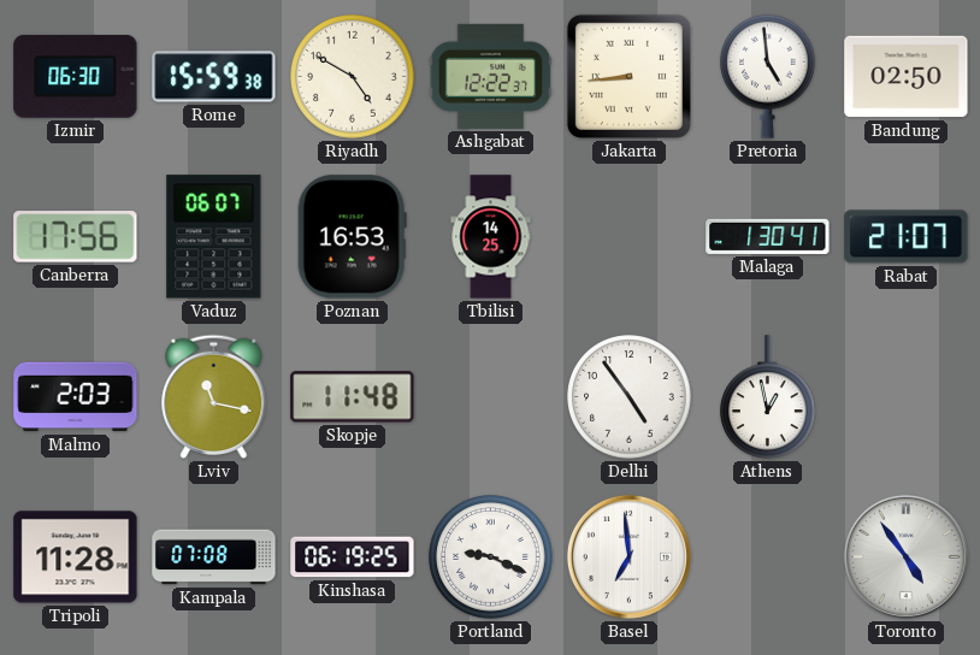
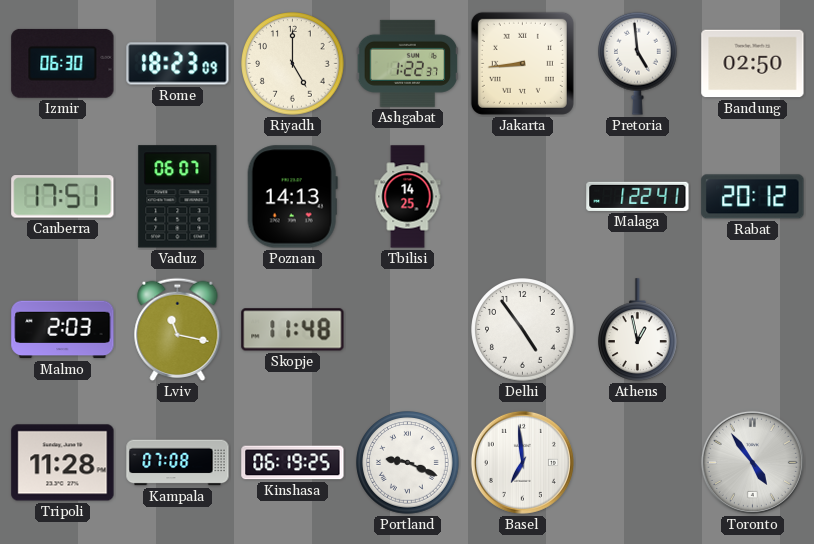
Rome: 15:59 -> 18:23 (178, 64)
Riyadh: 4:50 -> 5:00 (293, 64)
Ashgabat: 12:22 -> 1:22 (408, 63)
Canberra: 17:56 -> 17:51 (63, 197)
Poznan: 16:53 -> 14:13 (292, 197)
Malaga: 1:30 -> 1:22 (638, 196)
Rabat: 21:07 -> 20:12 (753, 197)
